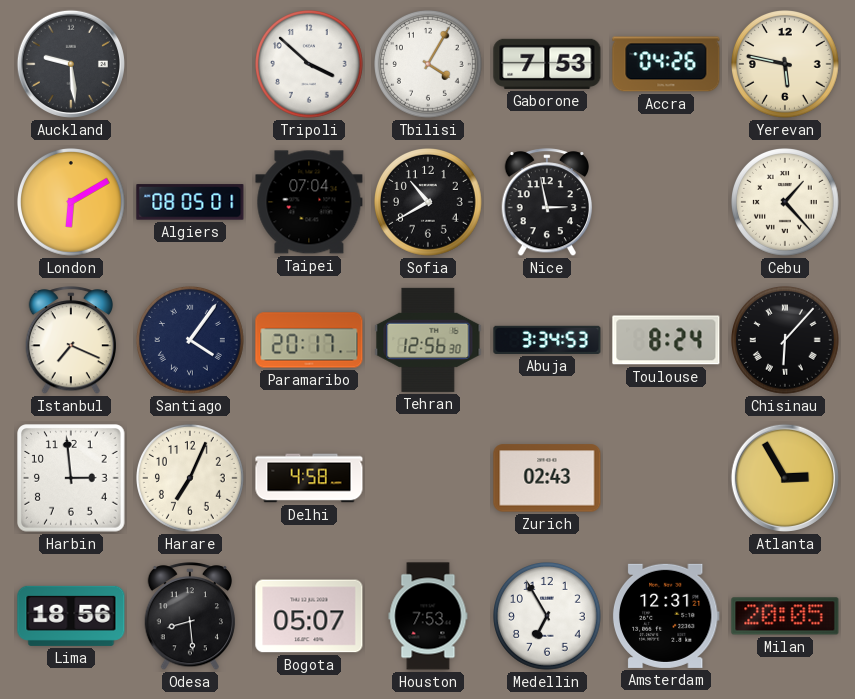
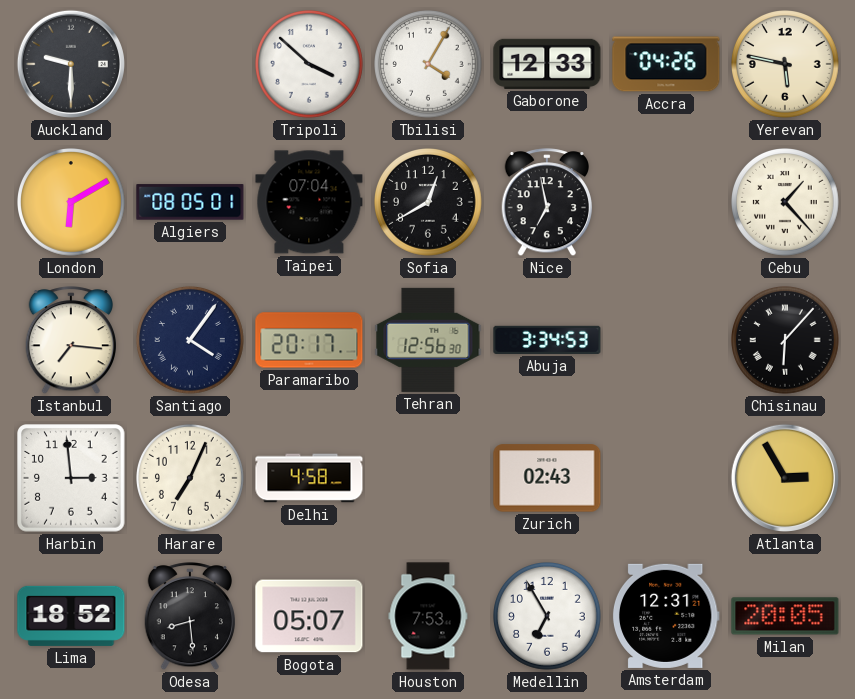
Auckland: 9:29 -> 9:30 (71, 64)
Gaborone: 7:53 -> 12:33 (547, 64)
Sofia: 10:40 -> 12:40 (429, 203)
Nice: 2:58 -> 6:58 (546, 203)
Istanbul: 7:19 -> 7:16 (70, 341)
Toulouse: 8:24 -> none (666, 340)
Lima: 18:56 -> 18:52 (71, 616)
